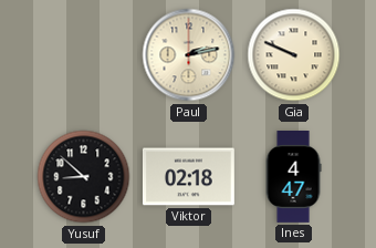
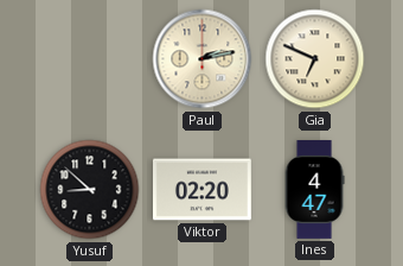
Gia: 9:49 -> 6:49 (315, 59)
Viktor: 02:18 -> 02:20 (201, 190)
